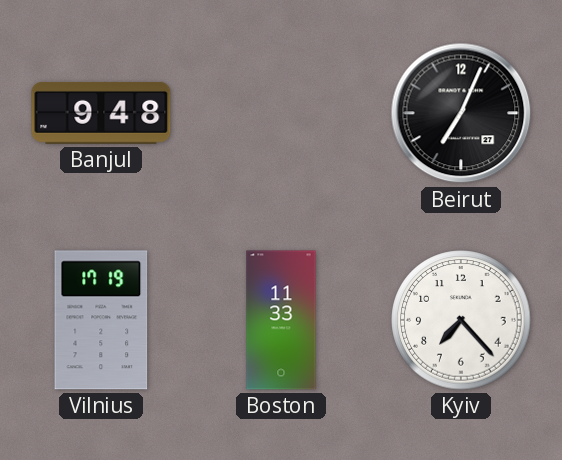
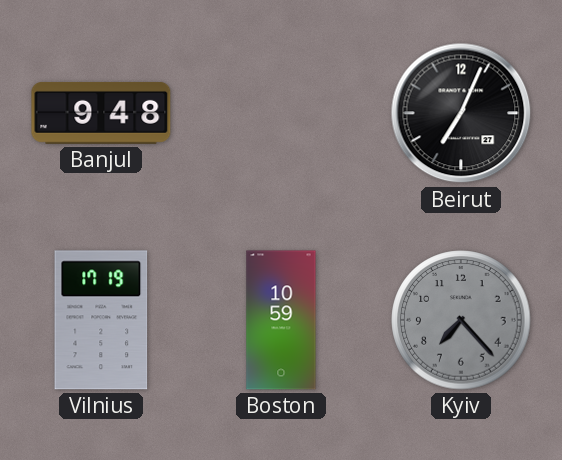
Boston: 11:33 -> 10:59 (281, 320)
Kyiv dial: white -> grey (461, 320)
